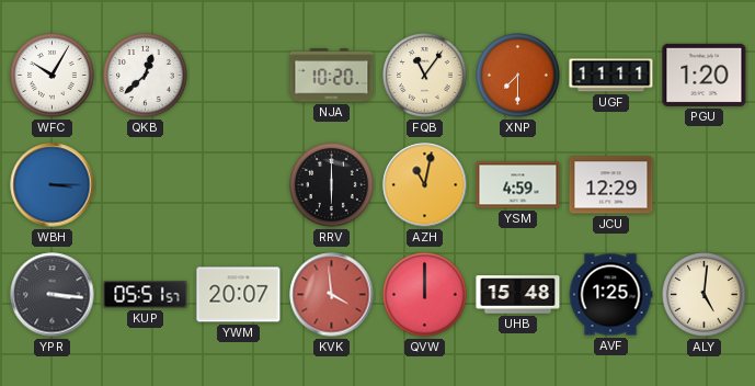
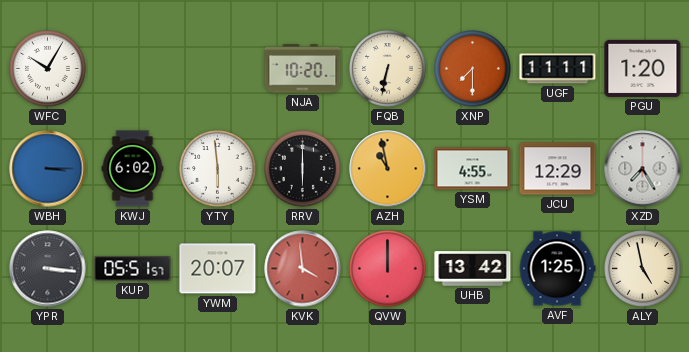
QKB: 12:38 -> none (146, 76)
FQB: 11:06 -> 6:32 (388, 69)
KWJ: none -> 6:02 (133, 169)
YTY: none -> 5:59 (218, 169)
AZH: 11:02 -> 10:58 (388, 169)
YSM: 4:59 -> 4:55 (473, 169)
XZD: none -> 7:25 (643, 169)
UHB: 15:48 -> 13:42 (473, 269)
ALY: 5:01 -> 4:58 (643, 269)
